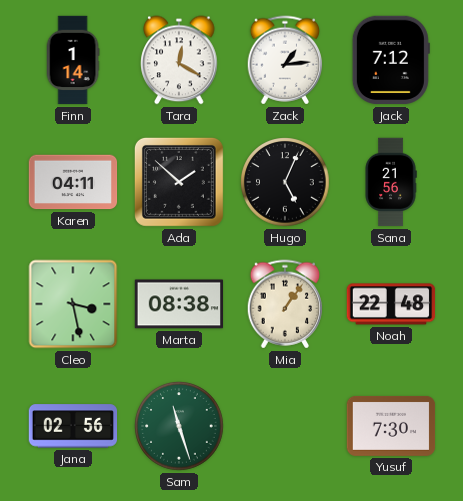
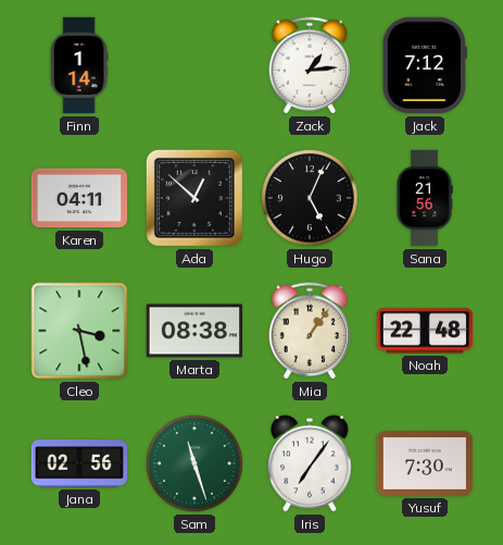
Tara: 12:20 -> none (179, 60)
Ada: 1:52 -> 12:52 (194, 198)
Iris: none -> 7:06 (310, 463)
